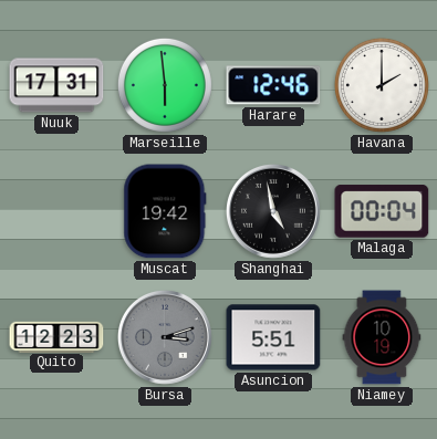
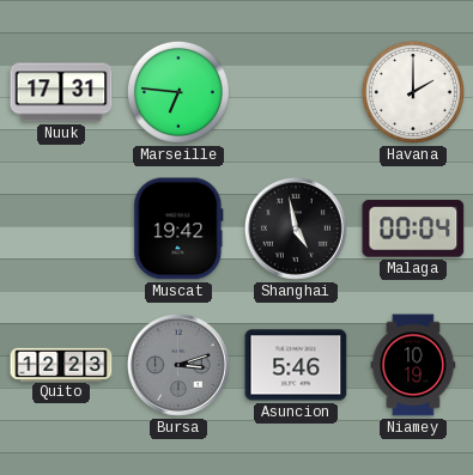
Marseille: 5:59 -> 6:46 (178, 92)
Harare: 12:46 -> none (273, 85)
Asuncion: 5:51 -> 5:46 (296, 365)
